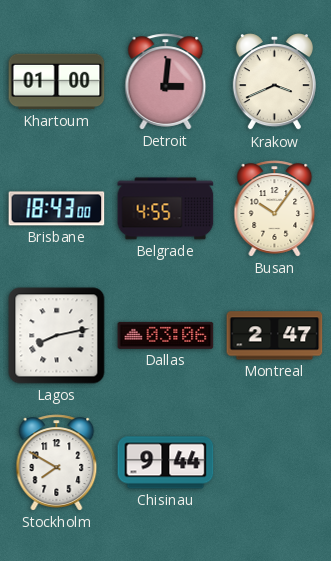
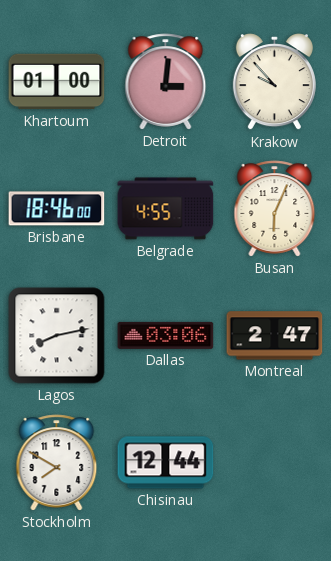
Krakow: 3:41 -> 9:53 (274, 82)
Brisbane: 18:43 -> 18:46 (57, 209)
Busan: 10:06 -> 6:04 (275, 209)
Chisinau: 9:44 -> 12:44 (166, 463)
